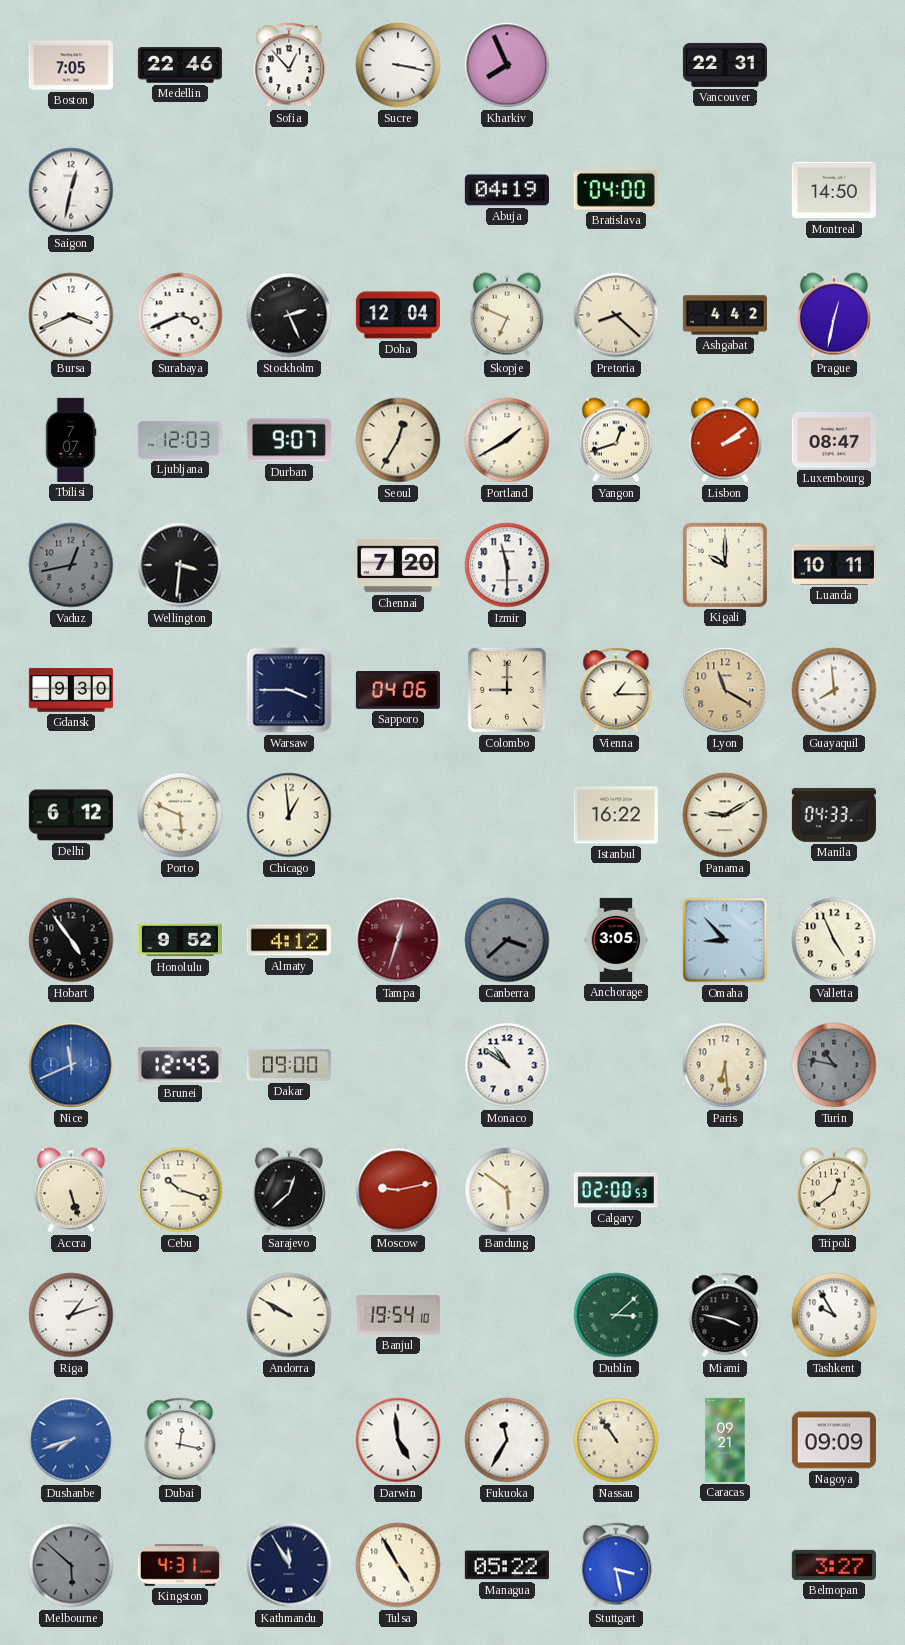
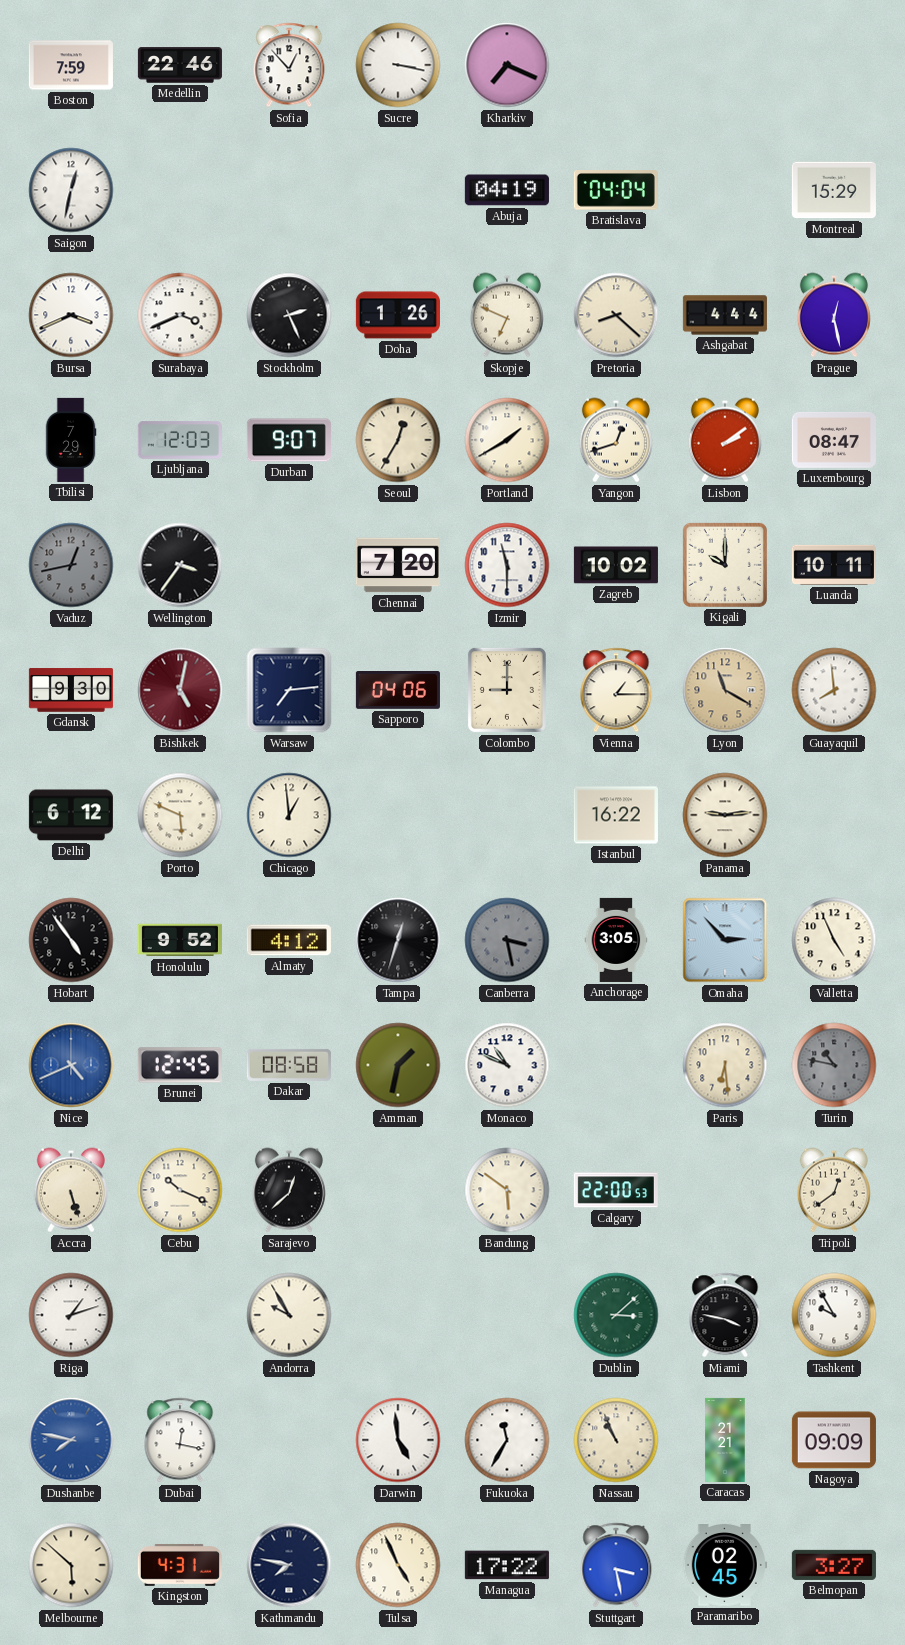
Boston: 7:05 -> 7:59 (71, 65)
Kharkiv: 7:56 -> 7:19 (507, 65)
Vancouver: 22:31 -> none (725, 65)
Bratislava: 04:00 -> 04:04 (616, 190)
Montreal: 14:50 -> 15:29 (834, 190)
Doha: 12:04 -> 1:26 (398, 315)
Ashgabat: 4:42 -> 4:44 (725, 315)
Prague: 12:32 -> 12:28 (834, 315)
Tbilisi: 7:07 -> 7:29 (71, 440)
Wellington: 3:31 -> 3:36 (180, 565)
Zagreb: none -> 10:02 (616, 565)
Bishkek: none -> 5:02 (180, 690)
Warsaw: 3:45 -> 7:14 (289, 690)
Panama: 9:10 -> 9:14 (725, 815)
Manila: 04:33 -> none (834, 815)
Tampa dial: burgundy -> black (398, 940)
Canberra: 3:38 -> 3:28 (507, 940)
Omaha: 8:53 -> 2:53 (725, 940)
Nice: 11:41 -> 4:41 (71, 1065)
Dakar: 09:00 -> 08:58 (289, 1065)
Amman: none -> 1:32 (398, 1065)
Monaco: 10:51 -> 10:49 (507, 1065)
Cebu: 10:18 -> 10:19 (180, 1190)
Moscow: 9:13 -> none (398, 1190)
Calgary: 02:00 -> 22:00 (616, 1190)
Andorra: 9:50 -> 9:55 (289, 1315)
Banjul: 19:54 -> none (398, 1315)
Dushanbe: 7:42 -> 7:47 (71, 1440)
Nassau: 10:54 -> 10:56 (616, 1440)
Caracas: 09:21 -> 21:21 (725, 1440)
Melbourne dial: grey -> cream (71, 1565)
Kathmandu: 11:55 -> 7:47 (289, 1565)
Tulsa: 4:55 -> 4:56 (398, 1565)
Managua: 05:22 -> 17:22 (507, 1565)
Paramaribo: none -> 02:45 (725, 1566)
